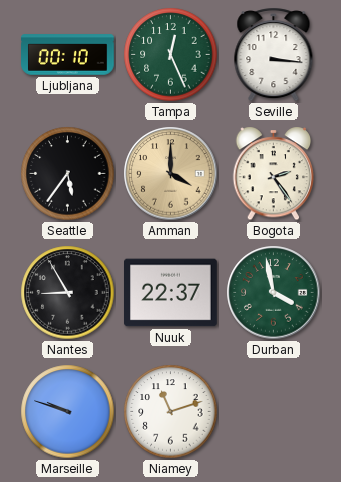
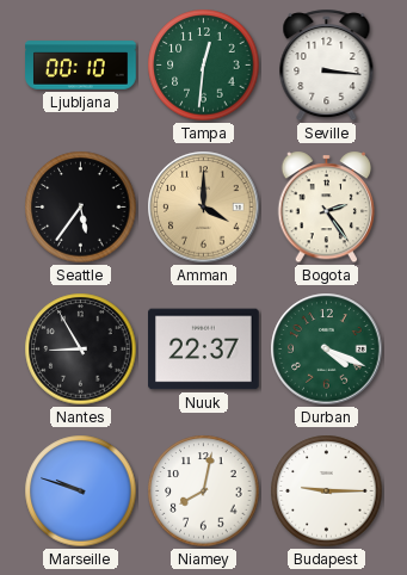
Tampa: 12:26 -> 12:31 (204, 66)
Durban: 3:58 -> 4:19 (327, 350)
Niamey: 11:12 -> 8:02 (204, 491)
Budapest: none -> 9:15 (327, 491)
